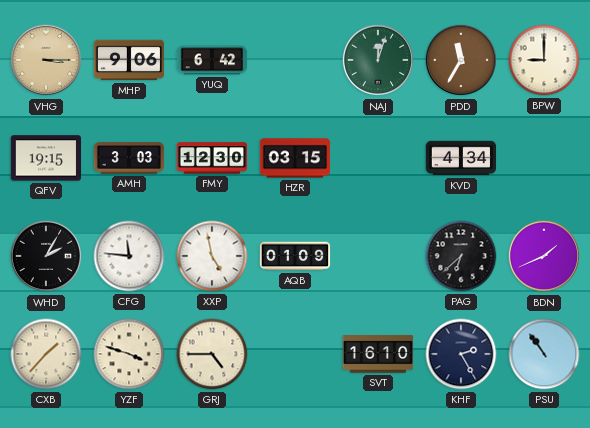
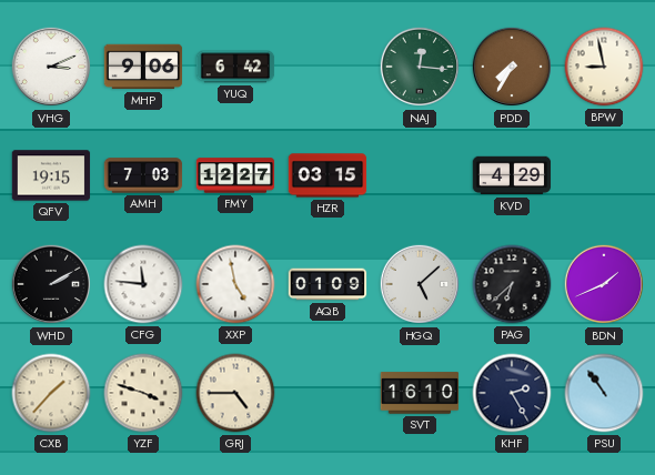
VHG: 3:15 -> 3:11 (51, 67)
VHG dial: champagne -> white (51, 67)
NAJ: 12:03 -> 12:16 (420, 67)
PDD: 11:35 -> 7:35 (512, 67)
BPW: 9:00 -> 8:58 (604, 67)
AMH: 3:03 -> 7:03 (143, 175)
FMY: 12:30 -> 12:27 (235, 175)
KVD: 4:34 -> 4:29 (512, 175)
WHD: 2:05 -> 2:10 (51, 284)
HGQ: none -> 5:08 (420, 284)
